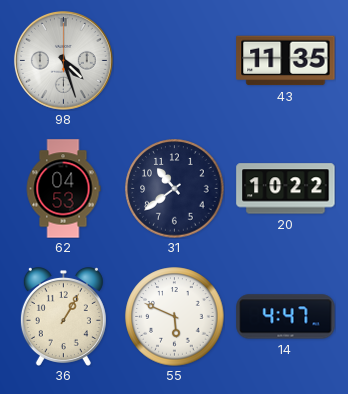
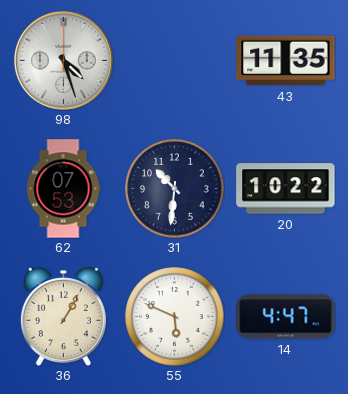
62: 04:53 -> 07:53 (63, 189)
31: 10:39 -> 10:31 (175, 189)
